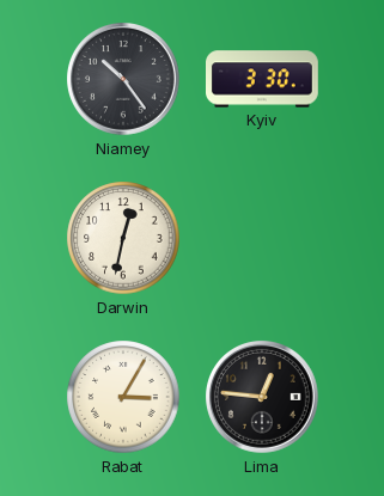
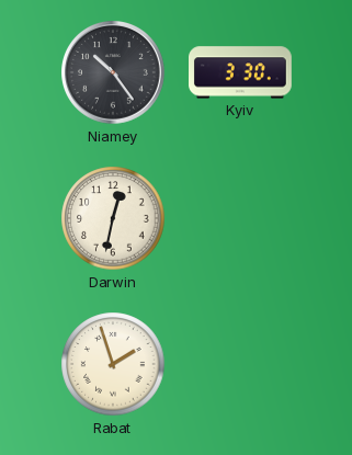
Rabat: 3:05 -> 1:57 (113, 364)
Lima: 12:46 -> none (263, 398)
